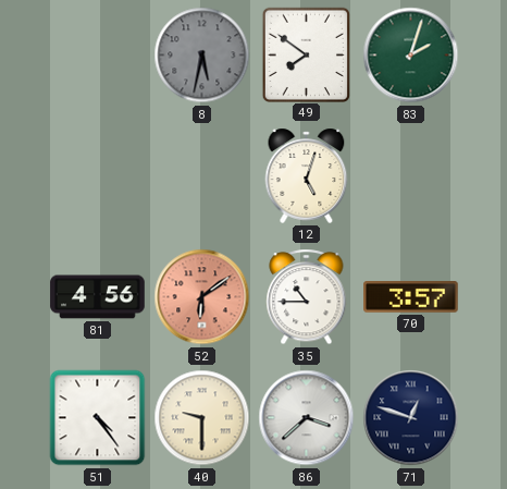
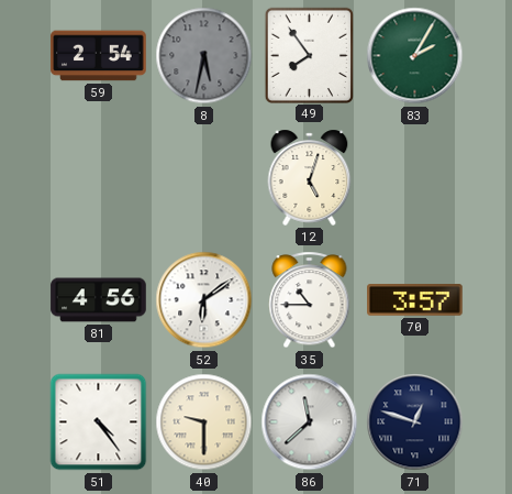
59: none -> 2:54 (99, 56)
49: 7:51 -> 7:54 (309, 55)
83: 2:03 -> 2:05 (415, 56)
52 dial: salmon -> white (204, 300)
86: 3:38 -> 11:38 (310, 422)
